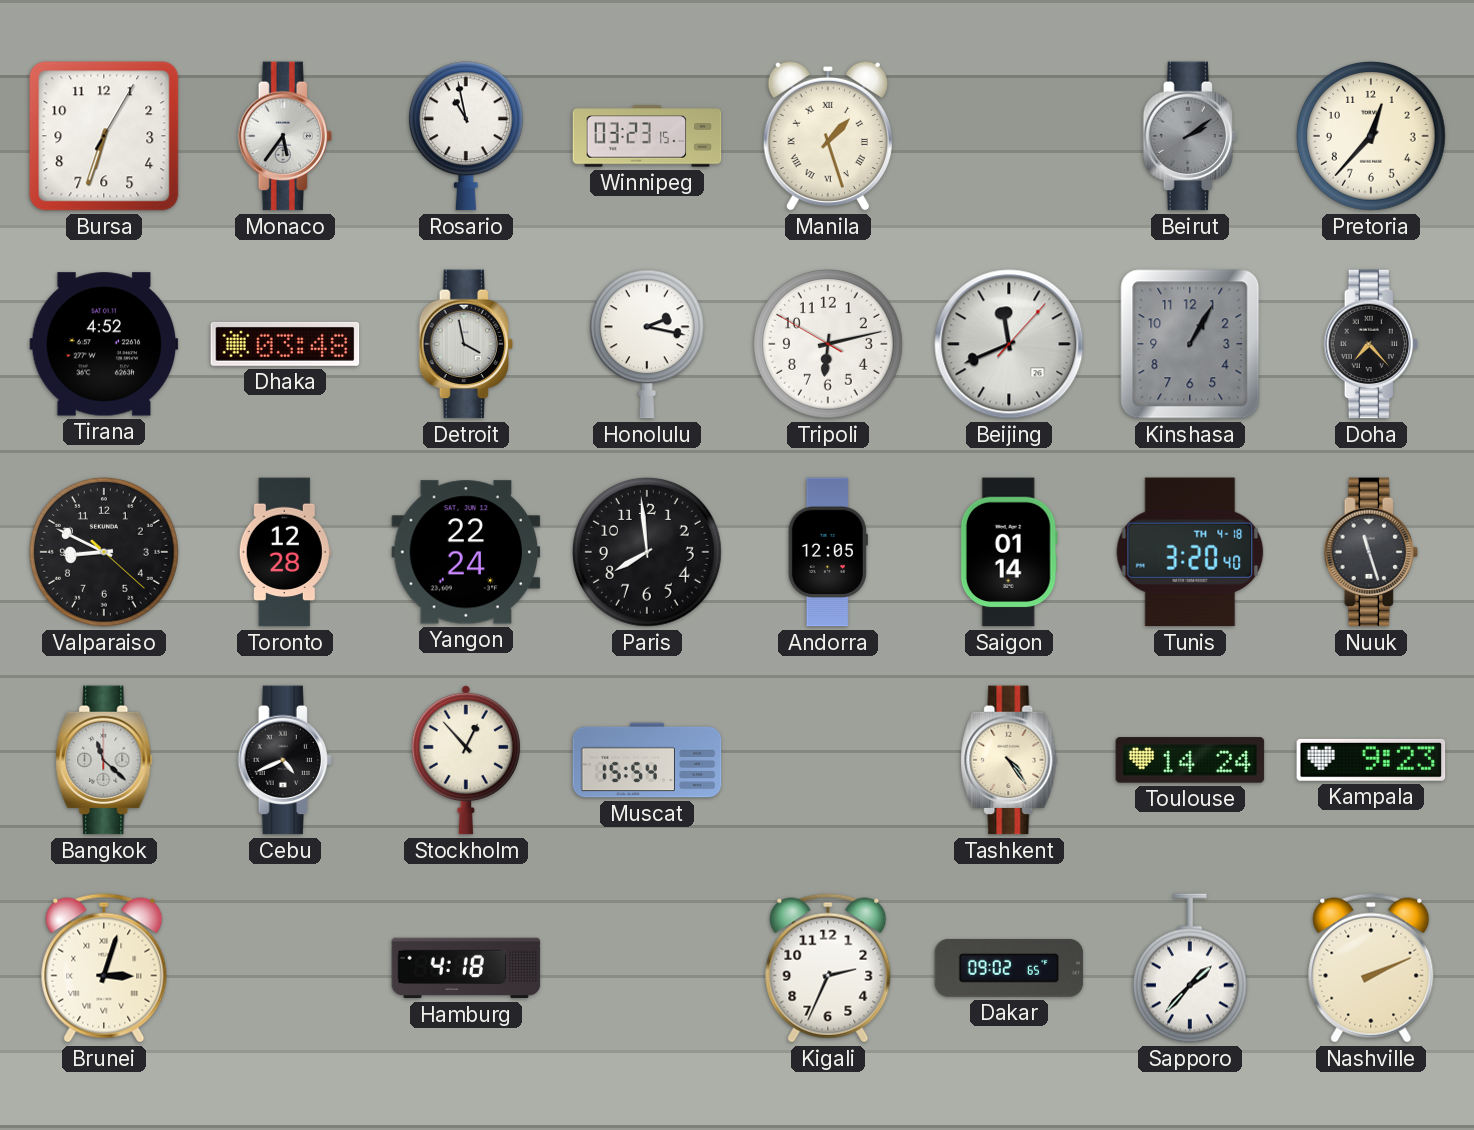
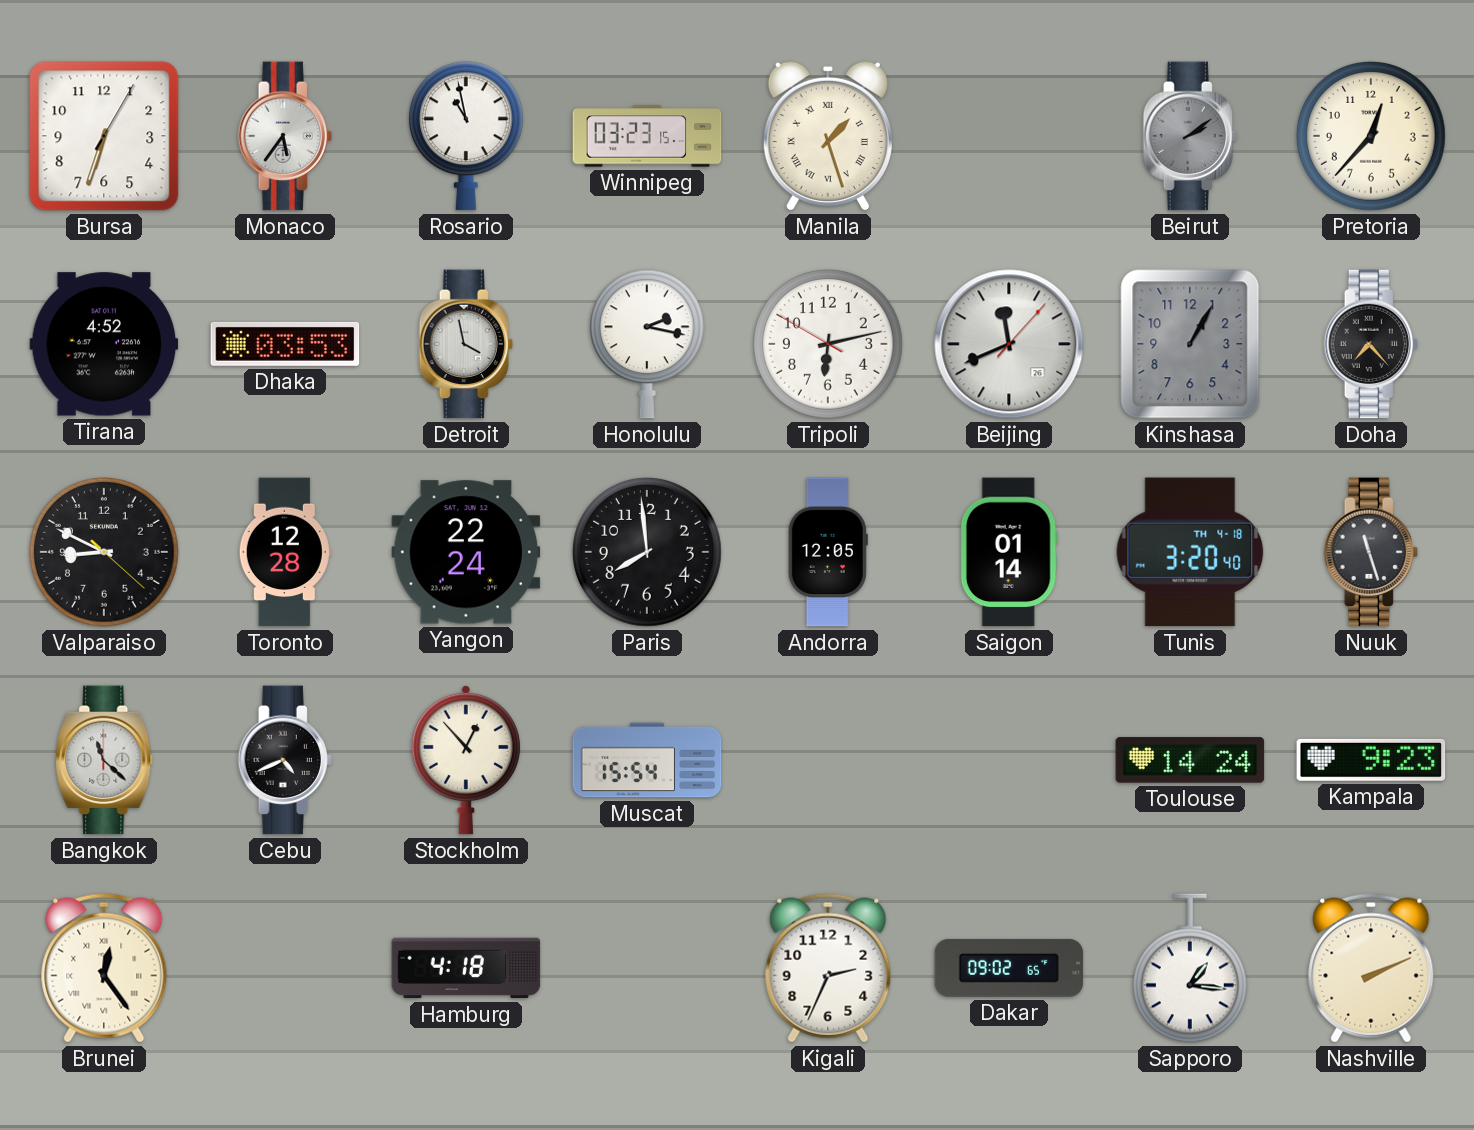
Dhaka: 03:48 -> 03:53 (285, 344)
Tashkent: 4:24 -> none (1009, 760)
Brunei: 3:03 -> 12:24 (104, 968)
Sapporo: 1:37 -> 1:16 (1190, 968)
